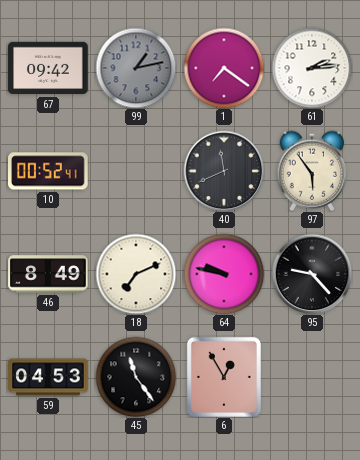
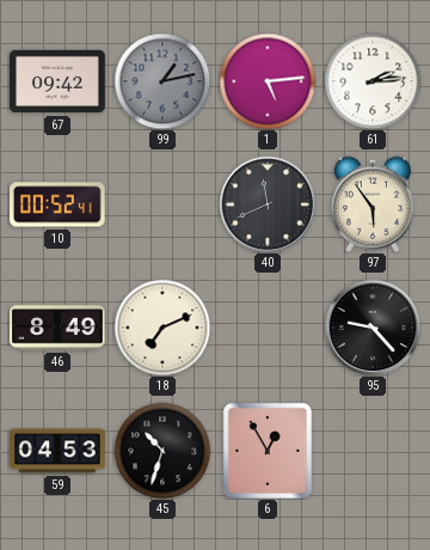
1: 7:21 -> 5:14 (268, 81)
64: 9:47 -> none (224, 274)
45: 11:24 -> 10:33 (162, 451)
